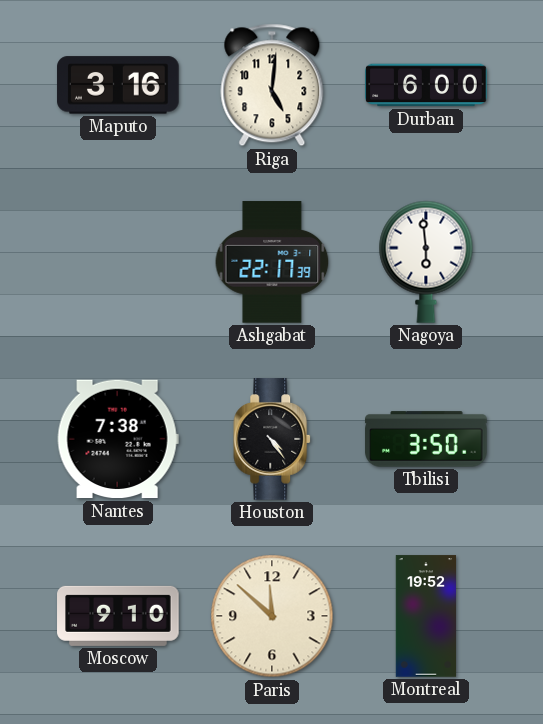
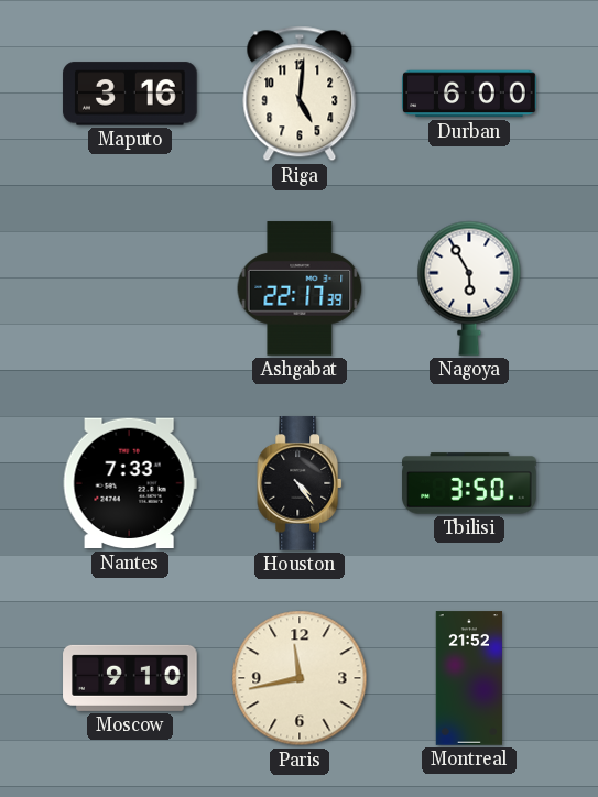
Nagoya: 5:59 -> 5:55 (469, 288)
Nantes: 7:38 -> 7:33 (130, 483)
Paris: 11:52 -> 11:43 (300, 678)
Montreal: 19:52 -> 21:52 (469, 678)
